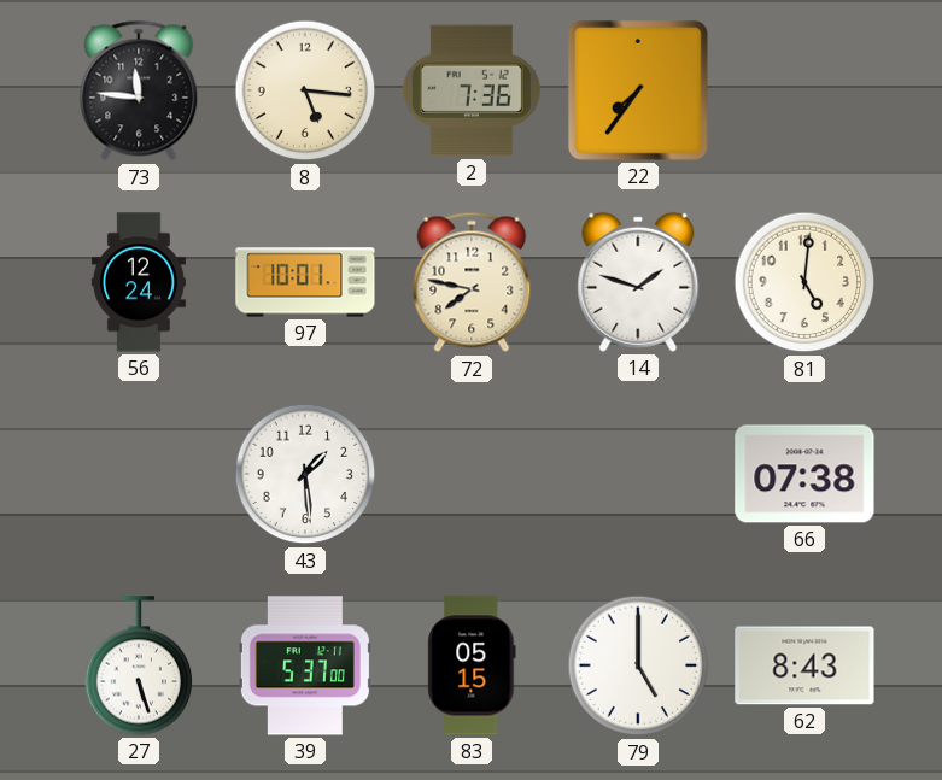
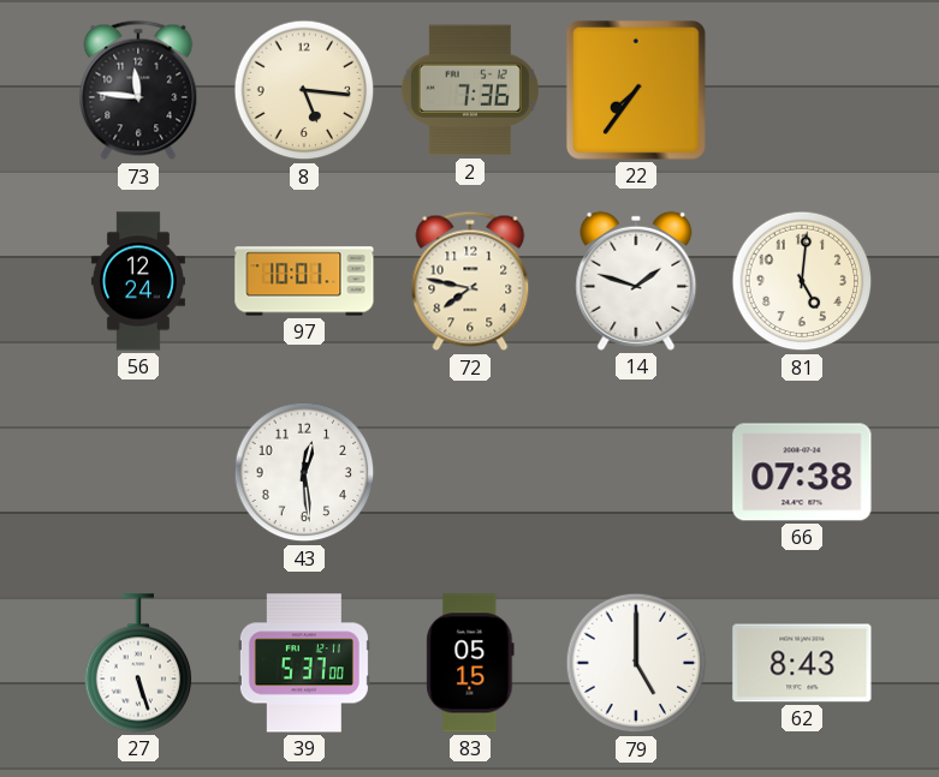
43: 1:29 -> 12:29 (304, 472)
